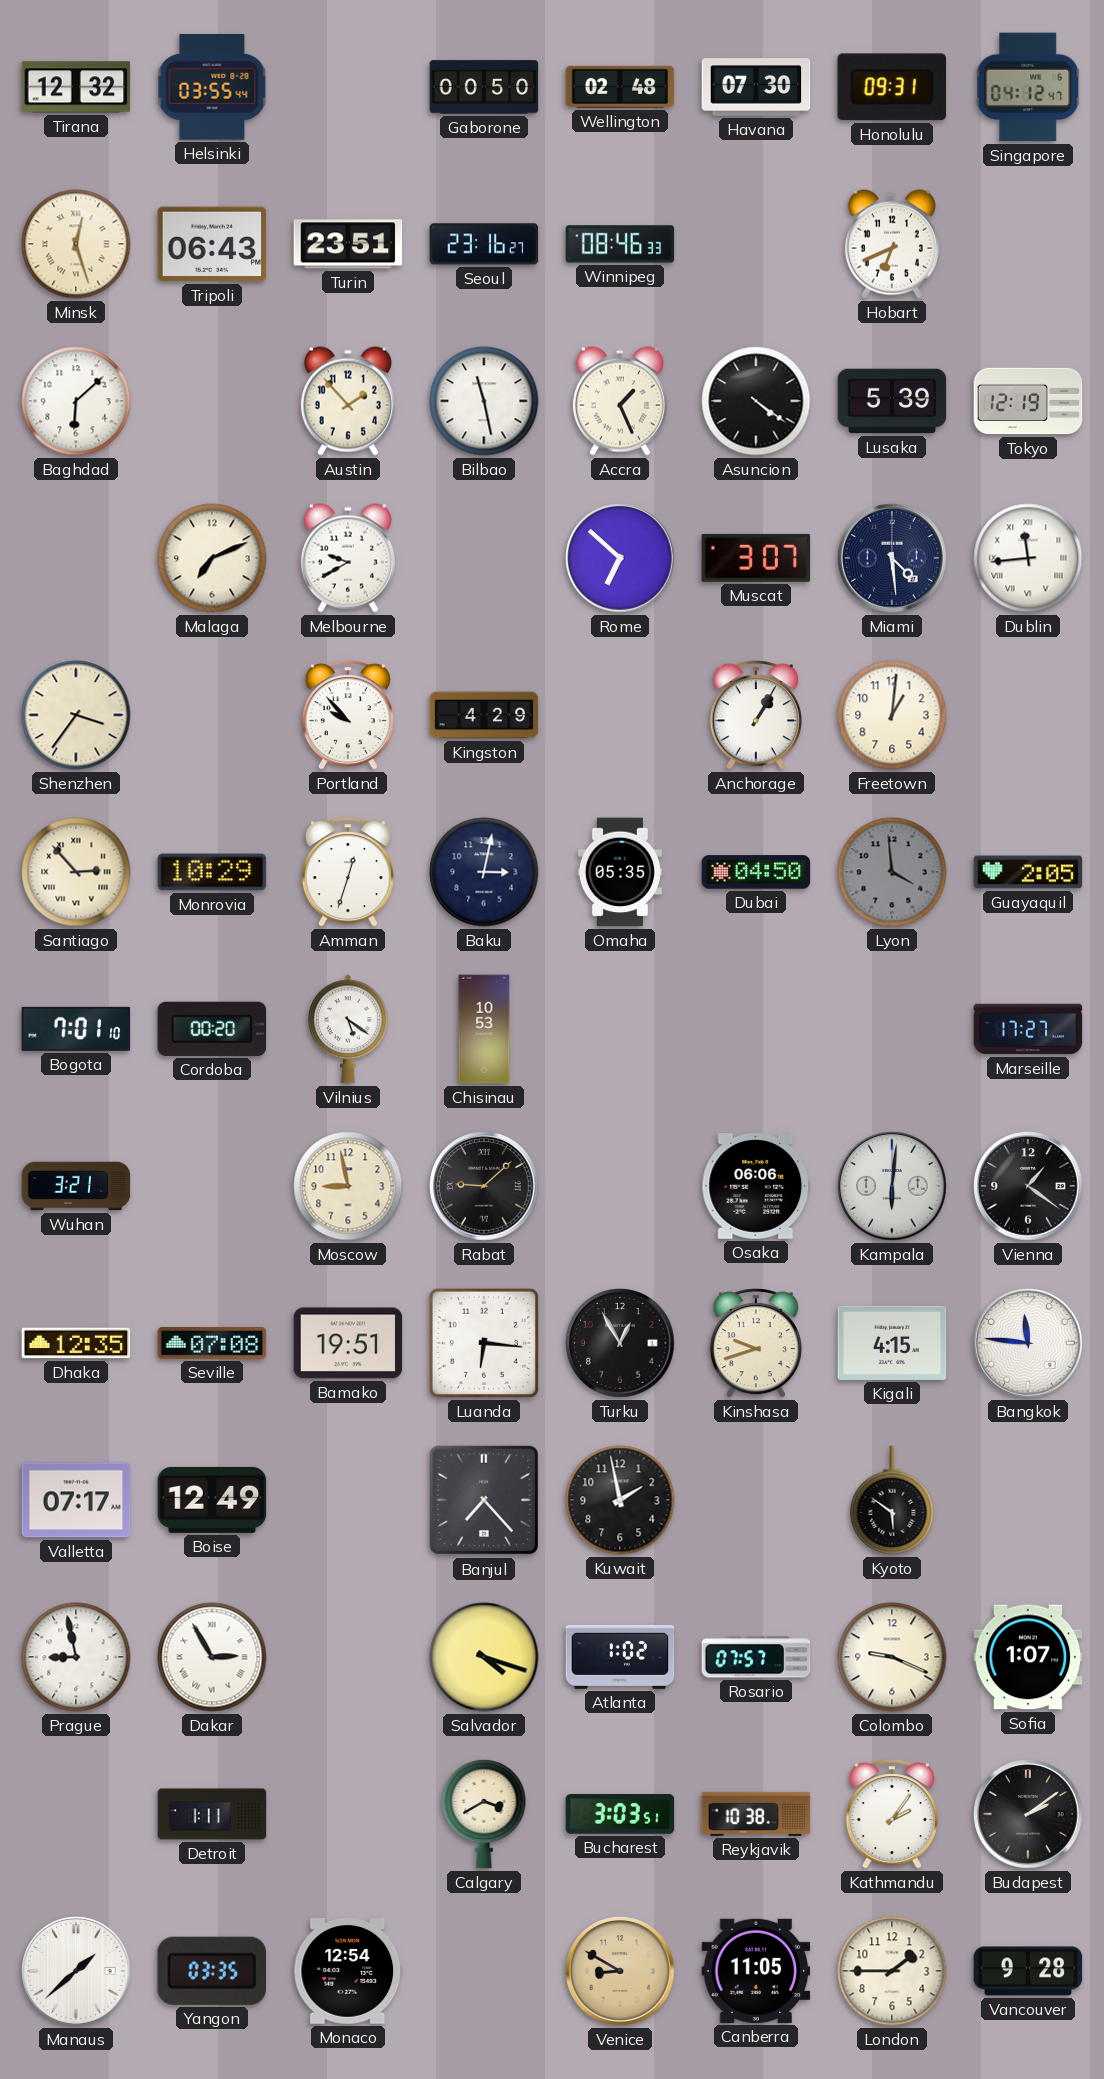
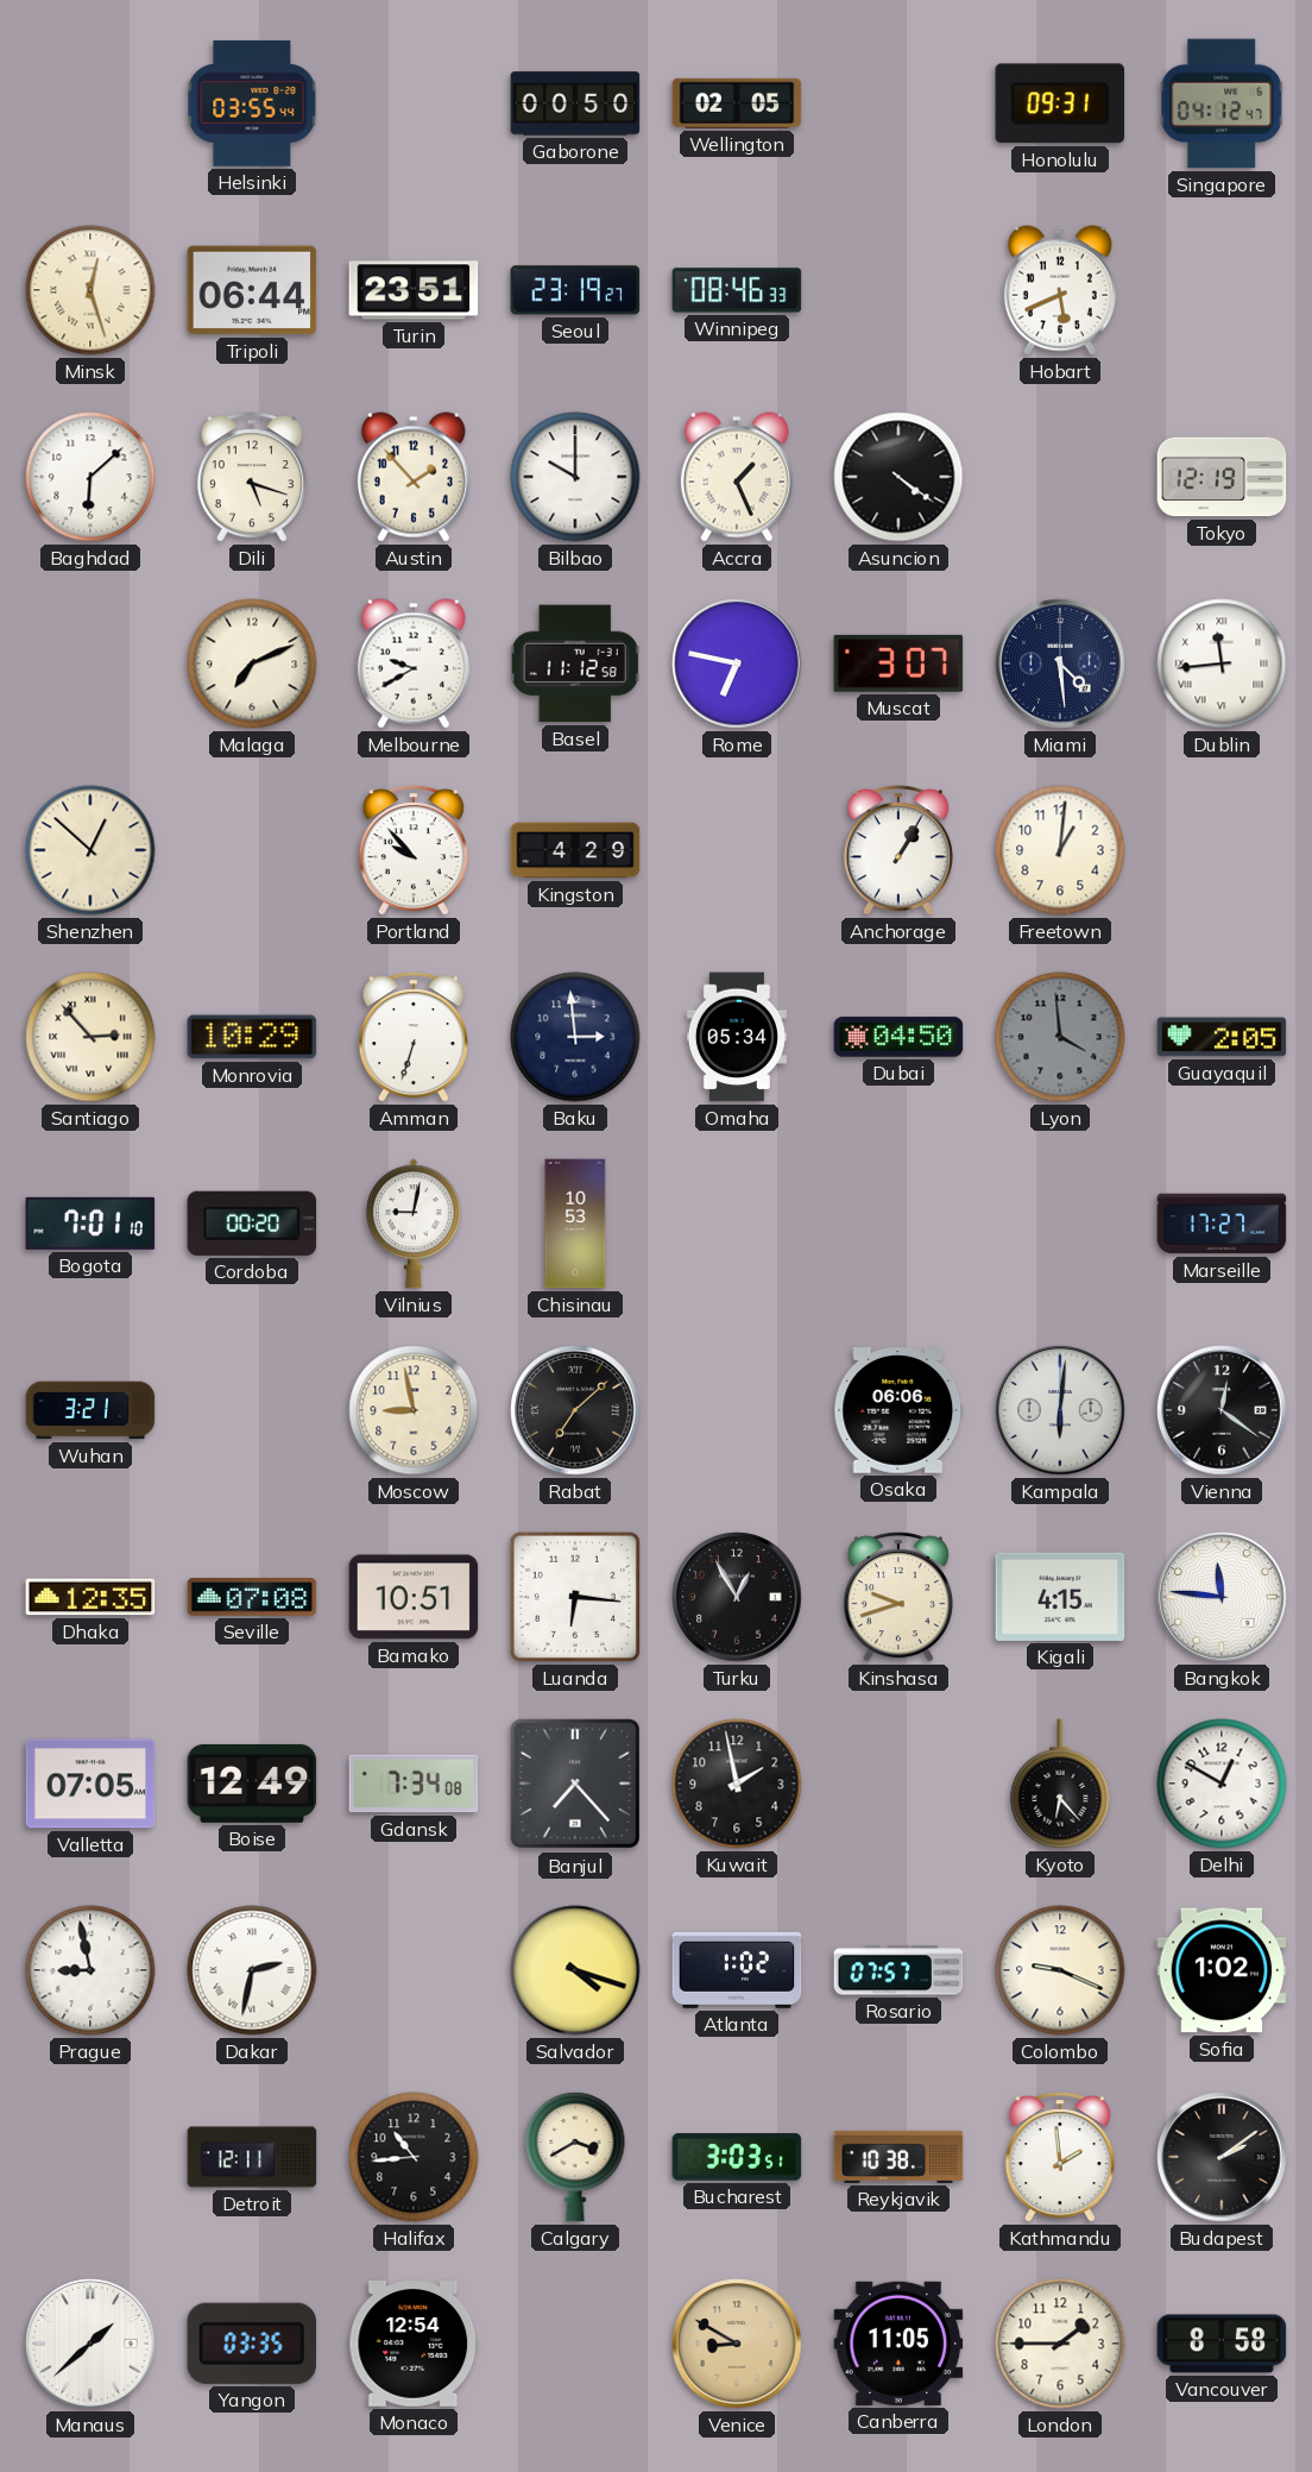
Tirana: 12:32 -> none (76, 87)
Wellington: 02:48 -> 02:05 (737, 103)
Havana: 07:30 -> none (756, 87)
Tripoli: 06:43 -> 06:44 (252, 290)
Seoul: 23:16 -> 23:19 (575, 290)
Hobart: 6:41 -> 5:41 (1060, 290)
Dili: none -> 5:18 (252, 477)
Bilbao: 11:28 -> 10:00 (575, 477)
Lusaka: 5:39 -> none (892, 401)
Basel: none -> 11:12 (575, 663)
Rome: 6:52 -> 6:47 (737, 663)
Shenzhen: 3:36 -> 12:52 (90, 850)
Amman: 12:33 -> 6:33 (414, 1037)
Baku: 3:02 -> 2:59 (575, 1037)
Omaha: 05:35 -> 05:34 (737, 1037)
Vilnius: 5:21 -> 9:02 (415, 1224)
Rabat: 9:08 -> 7:08 (575, 1410)
Vienna: 1:21 -> 12:21 (1222, 1410)
Bamako: 19:51 -> 10:51 (414, 1597)
Valletta: 07:17 -> 07:05 (90, 1784)
Gdansk: none -> 7:34 (414, 1784)
Kyoto: 5:51 -> 6:23 (1060, 1784)
Delhi: none -> 12:50 (1222, 1784)
Dakar: 2:55 -> 2:32 (252, 1970)
Sofia: 1:07 -> 1:02 (1222, 1970)
Detroit: 1:11 -> 12:11 (252, 2157)
Halifax: none -> 10:44 (414, 2157)
Kathmandu: 2:06 -> 1:59 (1060, 2157)
Vancouver: 9:28 -> 8:58 (1222, 2344)
